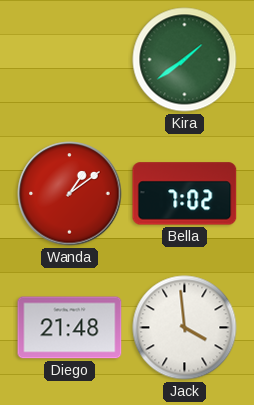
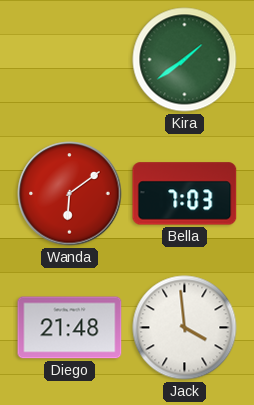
Wanda: 1:09 -> 6:09 (70, 194)
Bella: 7:02 -> 7:03 (185, 194)
